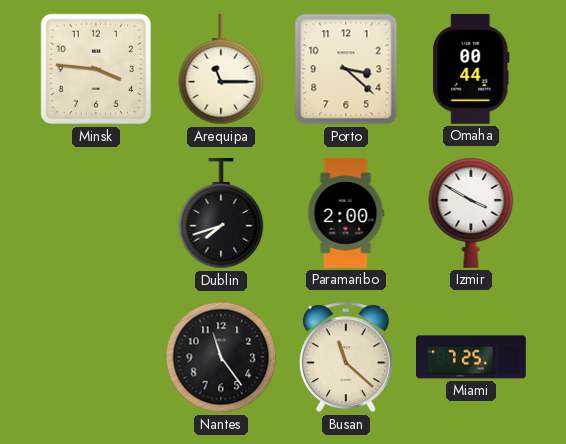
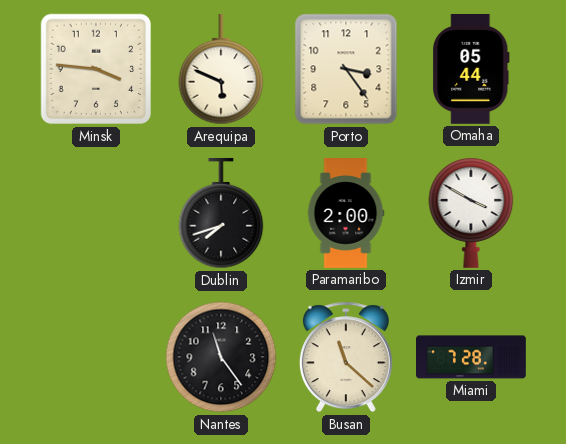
Arequipa: 11:15 -> 5:49 (221, 69)
Porto: 3:22 -> 3:24 (346, 69)
Omaha: 00:44 -> 05:44 (471, 69)
Miami: 7:25 -> 7:28 (472, 357)
